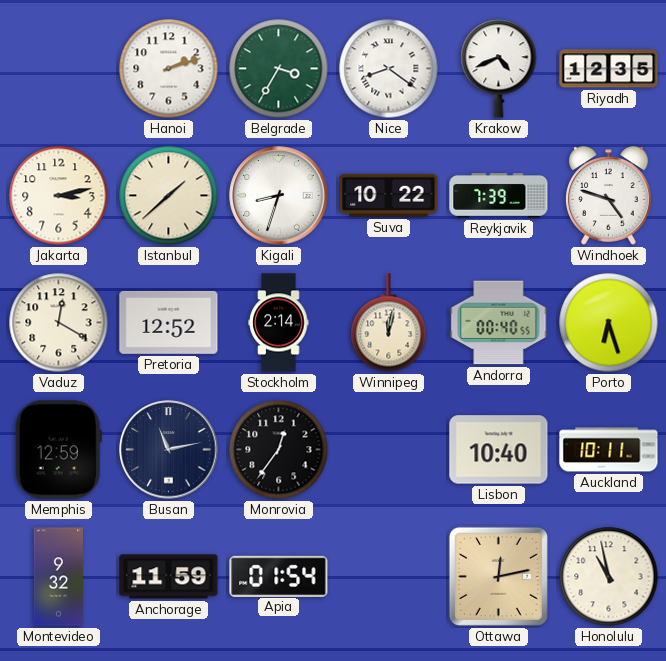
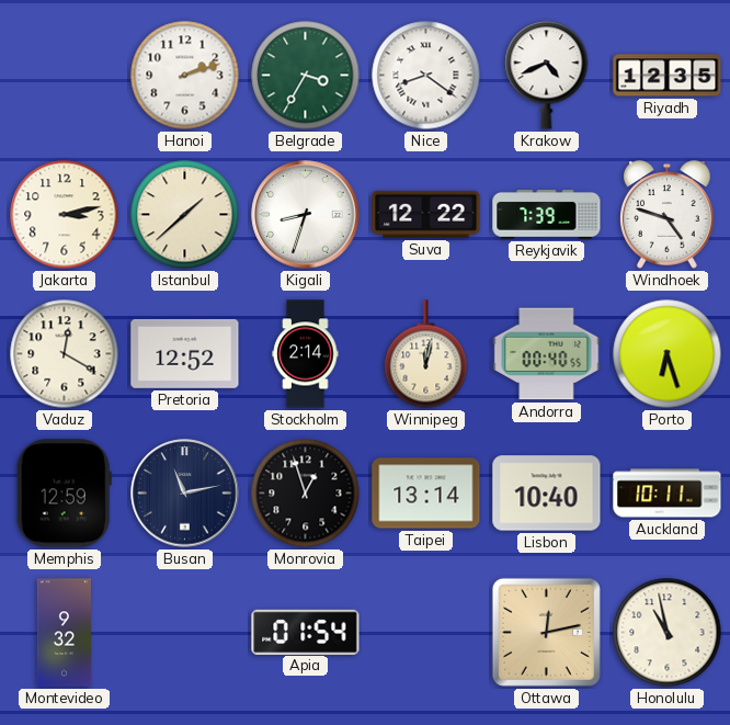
Suva: 10:22 -> 12:22 (426, 214)
Monrovia: 12:36 -> 12:57 (306, 494)
Taipei: none -> 13:14 (426, 494)
Anchorage: 11:59 -> none (169, 577)
